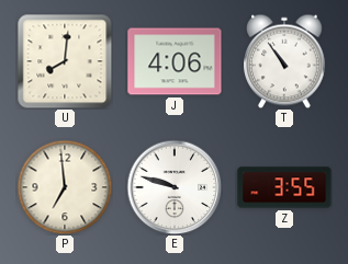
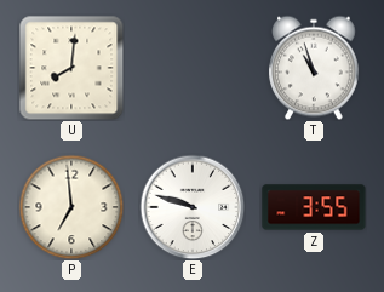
J: 4:06 -> none (175, 61)
T: 10:54 -> 10:57 (315, 68)
